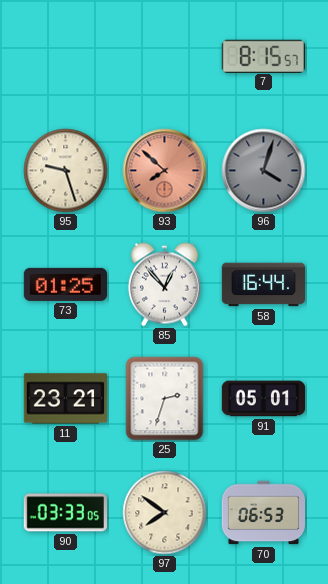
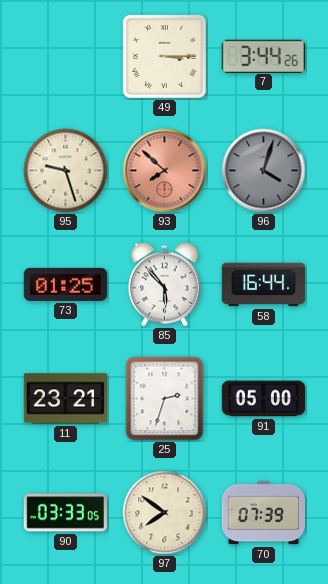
49: none -> 3:15 (164, 56)
7: 8:15 -> 3:44 (263, 56)
85: 12:53 -> 5:53 (164, 285)
91: 05:01 -> 05:00 (264, 399)
70: 06:53 -> 07:39 (264, 513)
